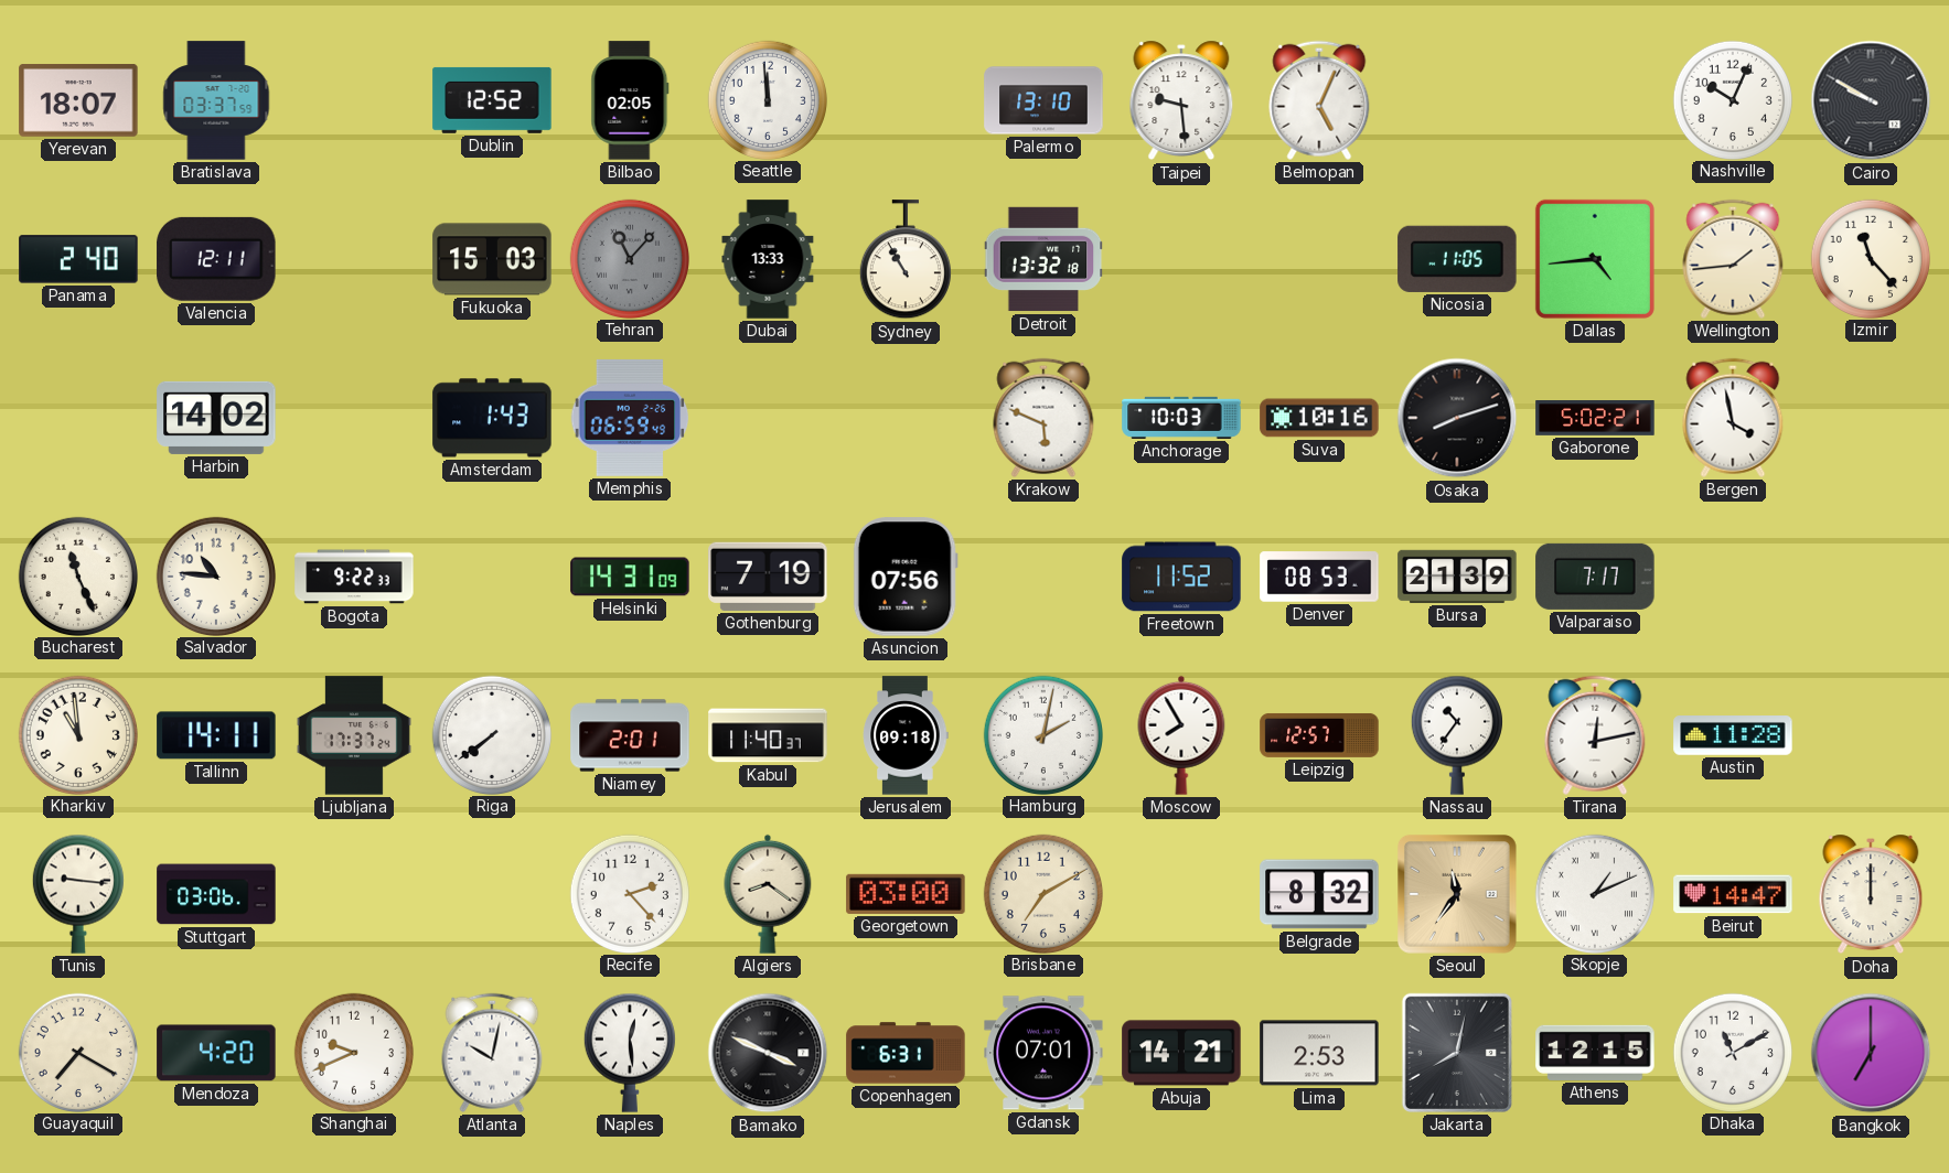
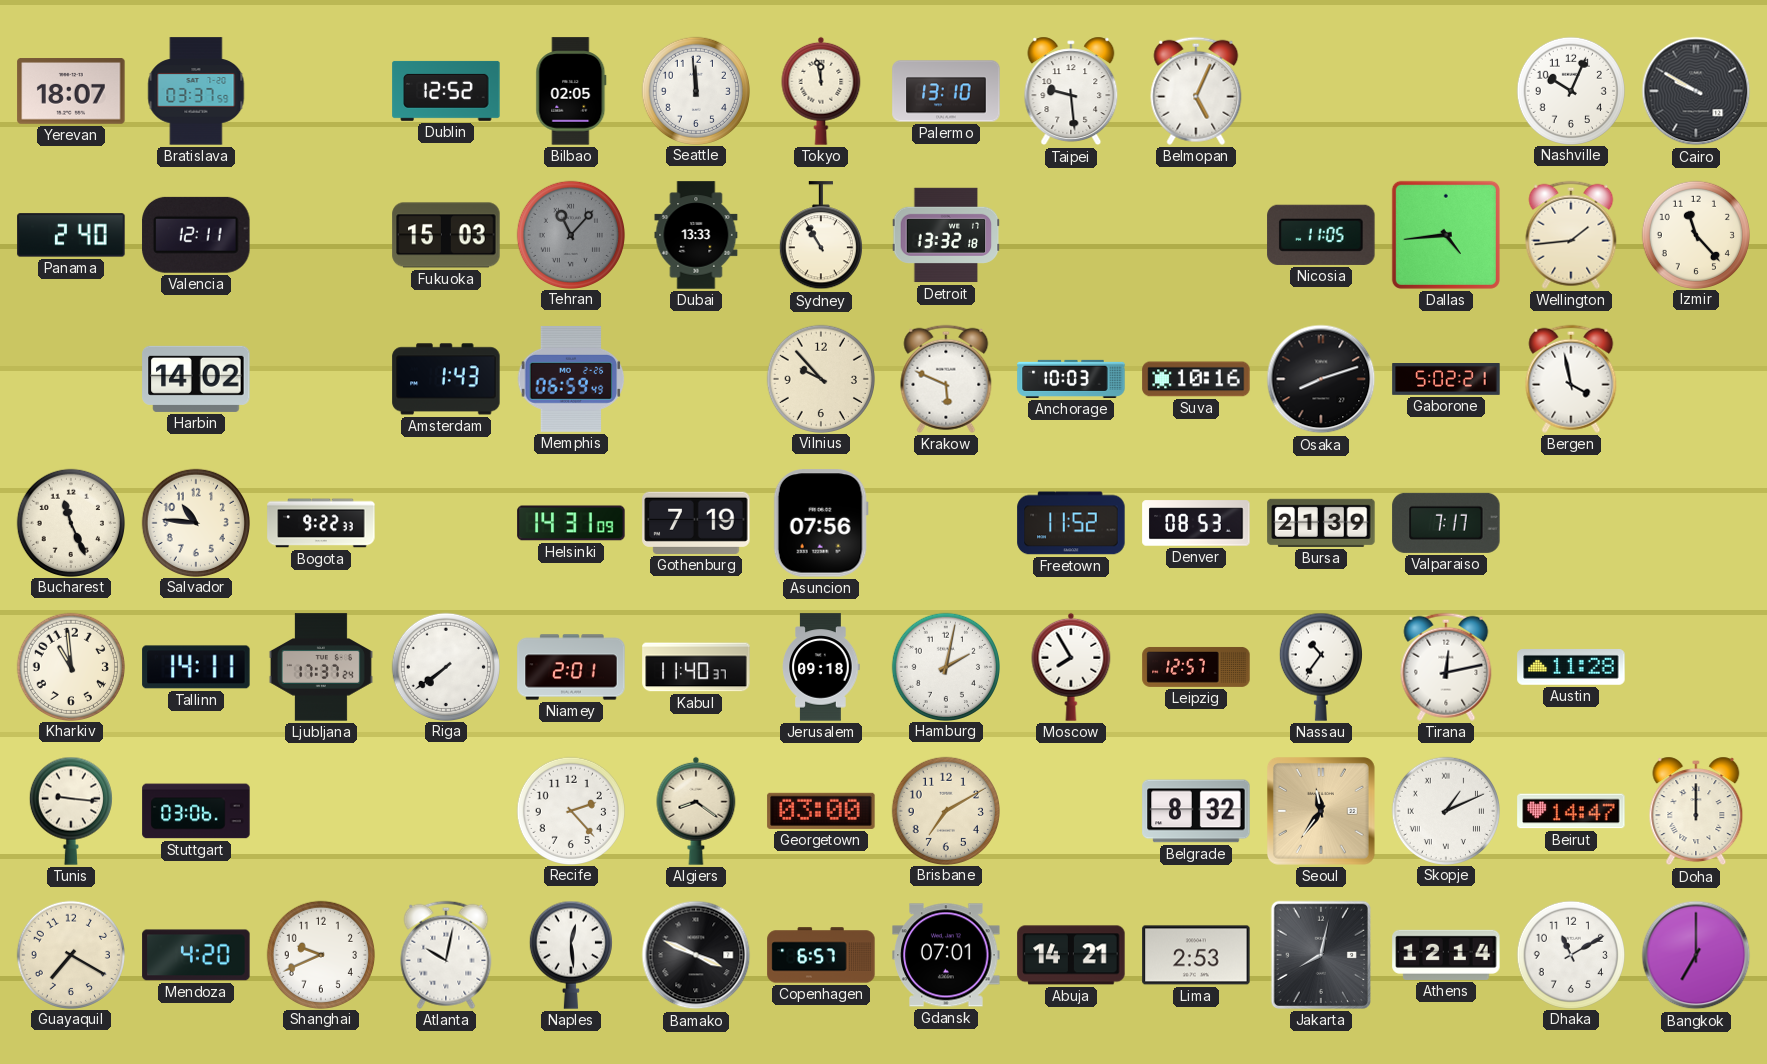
Tokyo: none -> 11:58 (821, 91)
Vilnius: none -> 9:53 (820, 378)
Copenhagen: 6:31 -> 6:57 (821, 955)
Athens: 12:15 -> 12:14 (1446, 955)
